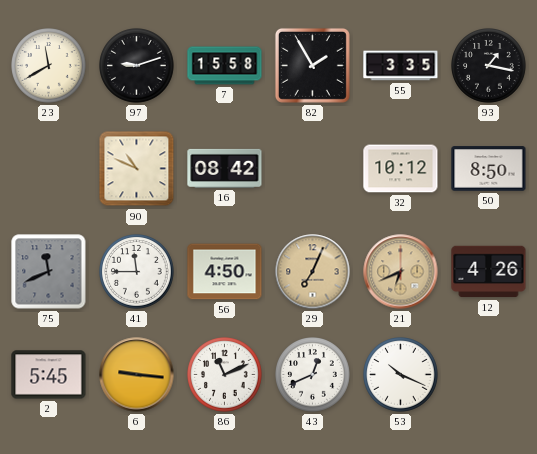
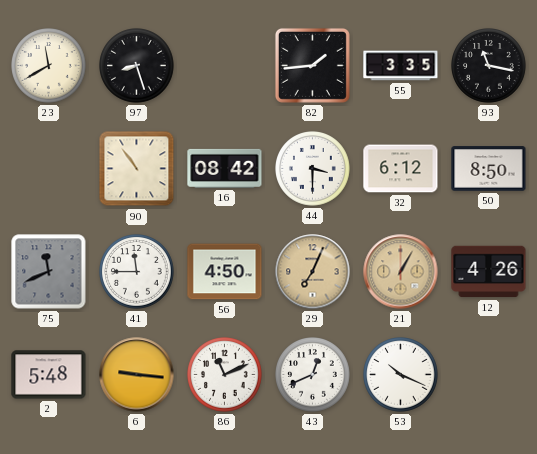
97: 9:12 -> 8:27 (137, 66)
7: 15:58 -> none (225, 66)
82: 1:55 -> 1:44 (312, 65)
93: 1:17 -> 11:17 (489, 66)
90: 10:49 -> 10:54 (137, 169)
44: none -> 3:30 (313, 169)
32: 10:12 -> 6:12 (401, 169)
21: 6:41 -> 1:05 (401, 272)
2: 5:45 -> 5:48 (49, 375)
